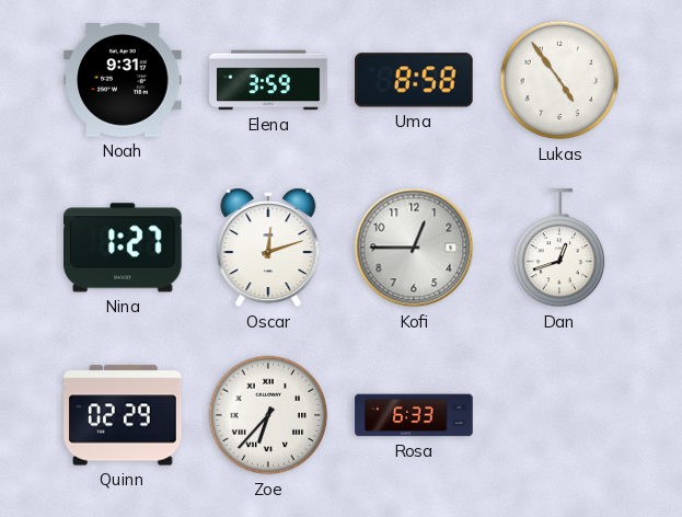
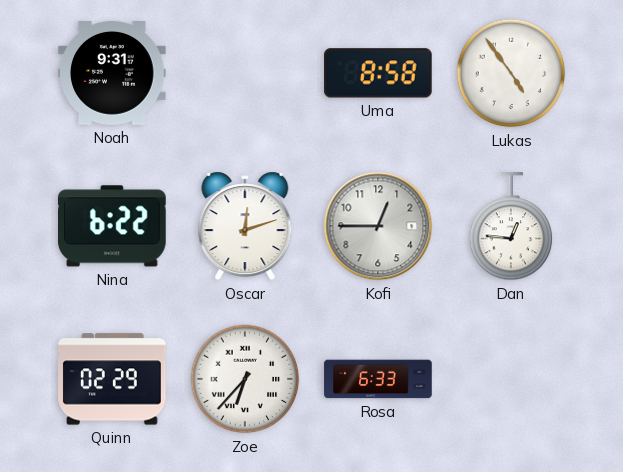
Elena: 3:59 -> none (268, 80)
Nina: 1:27 -> 6:22 (113, 226)
Dan: 12:42 -> 12:46 (511, 227)
